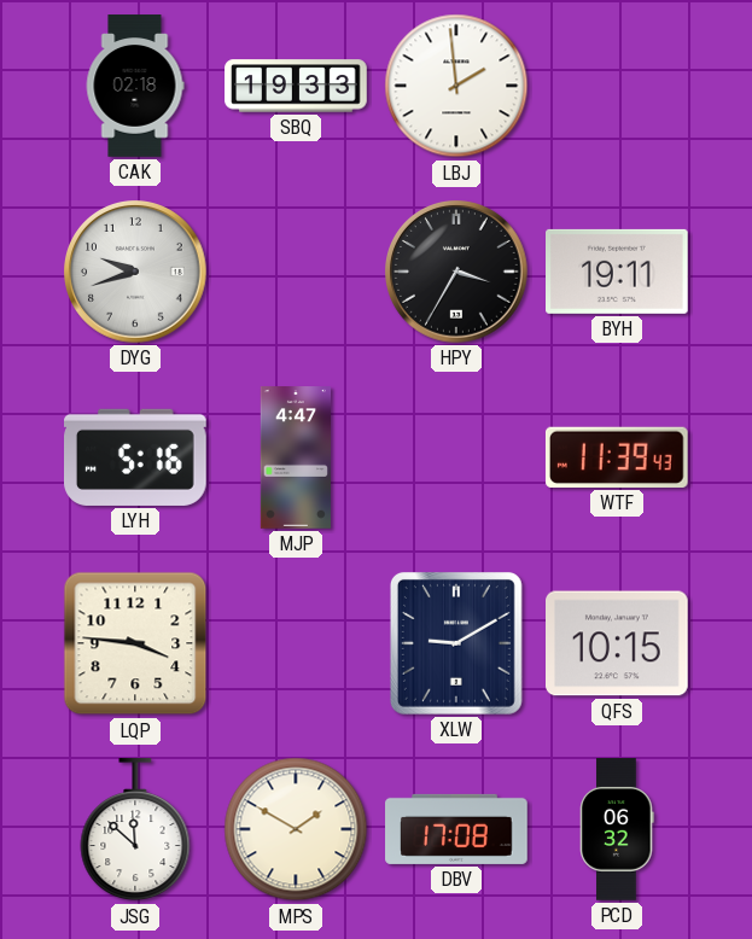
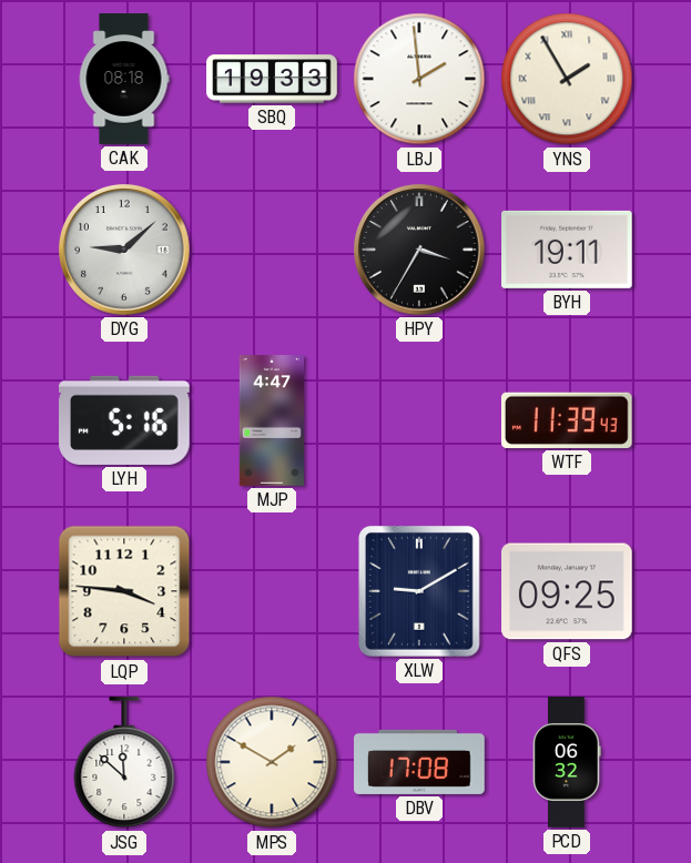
CAK: 02:18 -> 08:18 (124, 79)
YNS: none -> 1:55 (567, 79)
DYG: 9:42 -> 9:08 (125, 251)
QFS: 10:15 -> 09:25 (568, 591)
